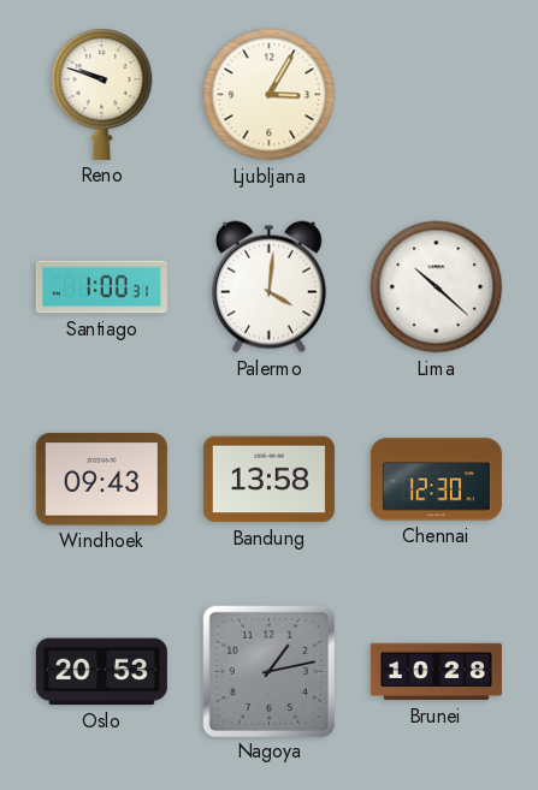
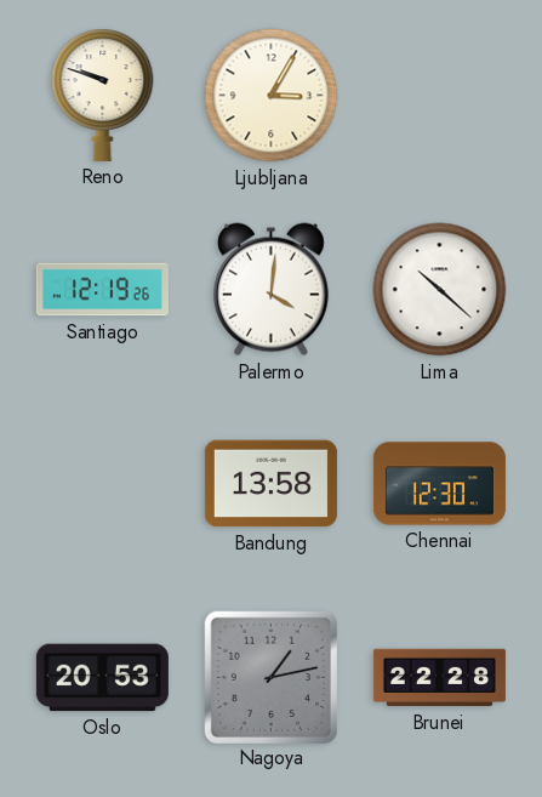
Santiago: 1:00 -> 12:19 (102, 290)
Windhoek: 09:43 -> none (101, 480)
Brunei: 10:28 -> 22:28 (439, 678)
